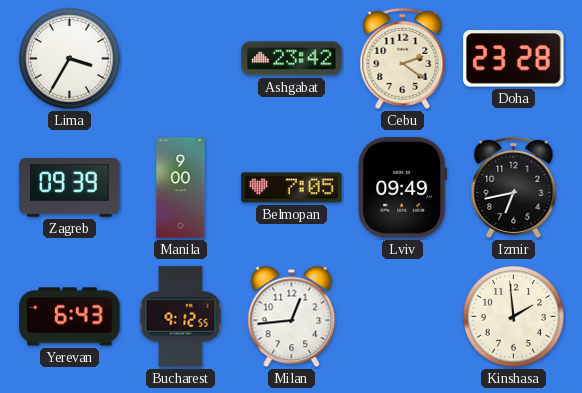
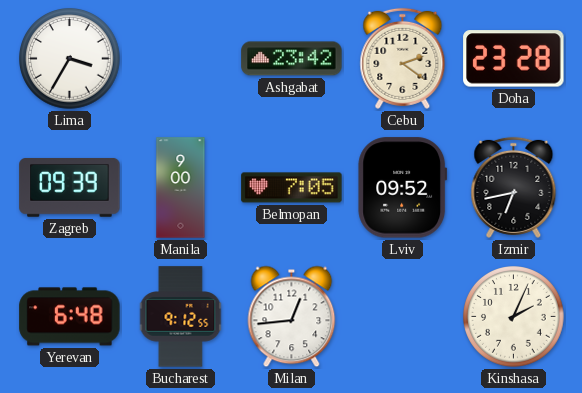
Lviv: 09:49 -> 09:52 (403, 188)
Yerevan: 6:43 -> 6:48 (70, 317)
Kinshasa: 1:59 -> 2:04 (514, 317)
